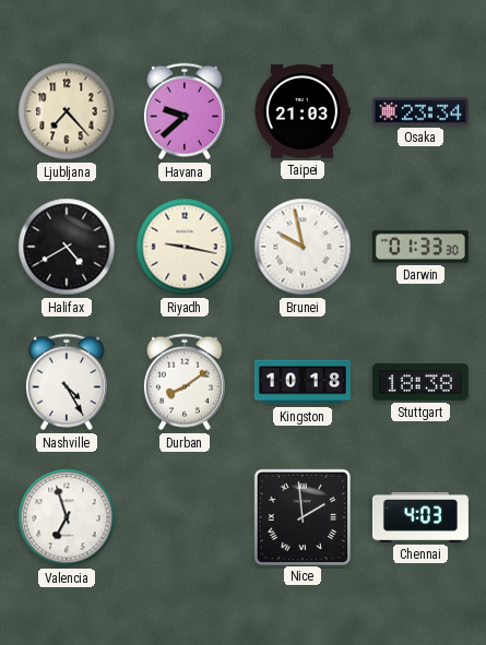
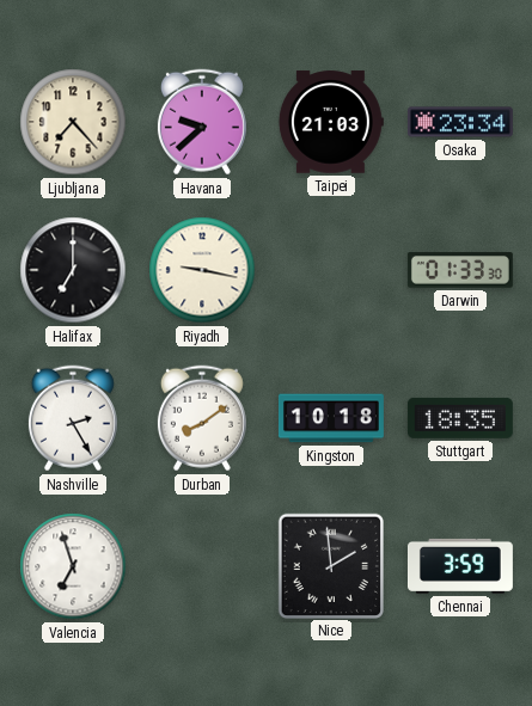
Halifax: 4:40 -> 7:00 (73, 270)
Brunei: 9:58 -> none (303, 247)
Nashville: 4:25 -> 2:25 (73, 418)
Stuttgart: 18:38 -> 18:35 (460, 418)
Chennai: 4:03 -> 3:59 (460, 566)
